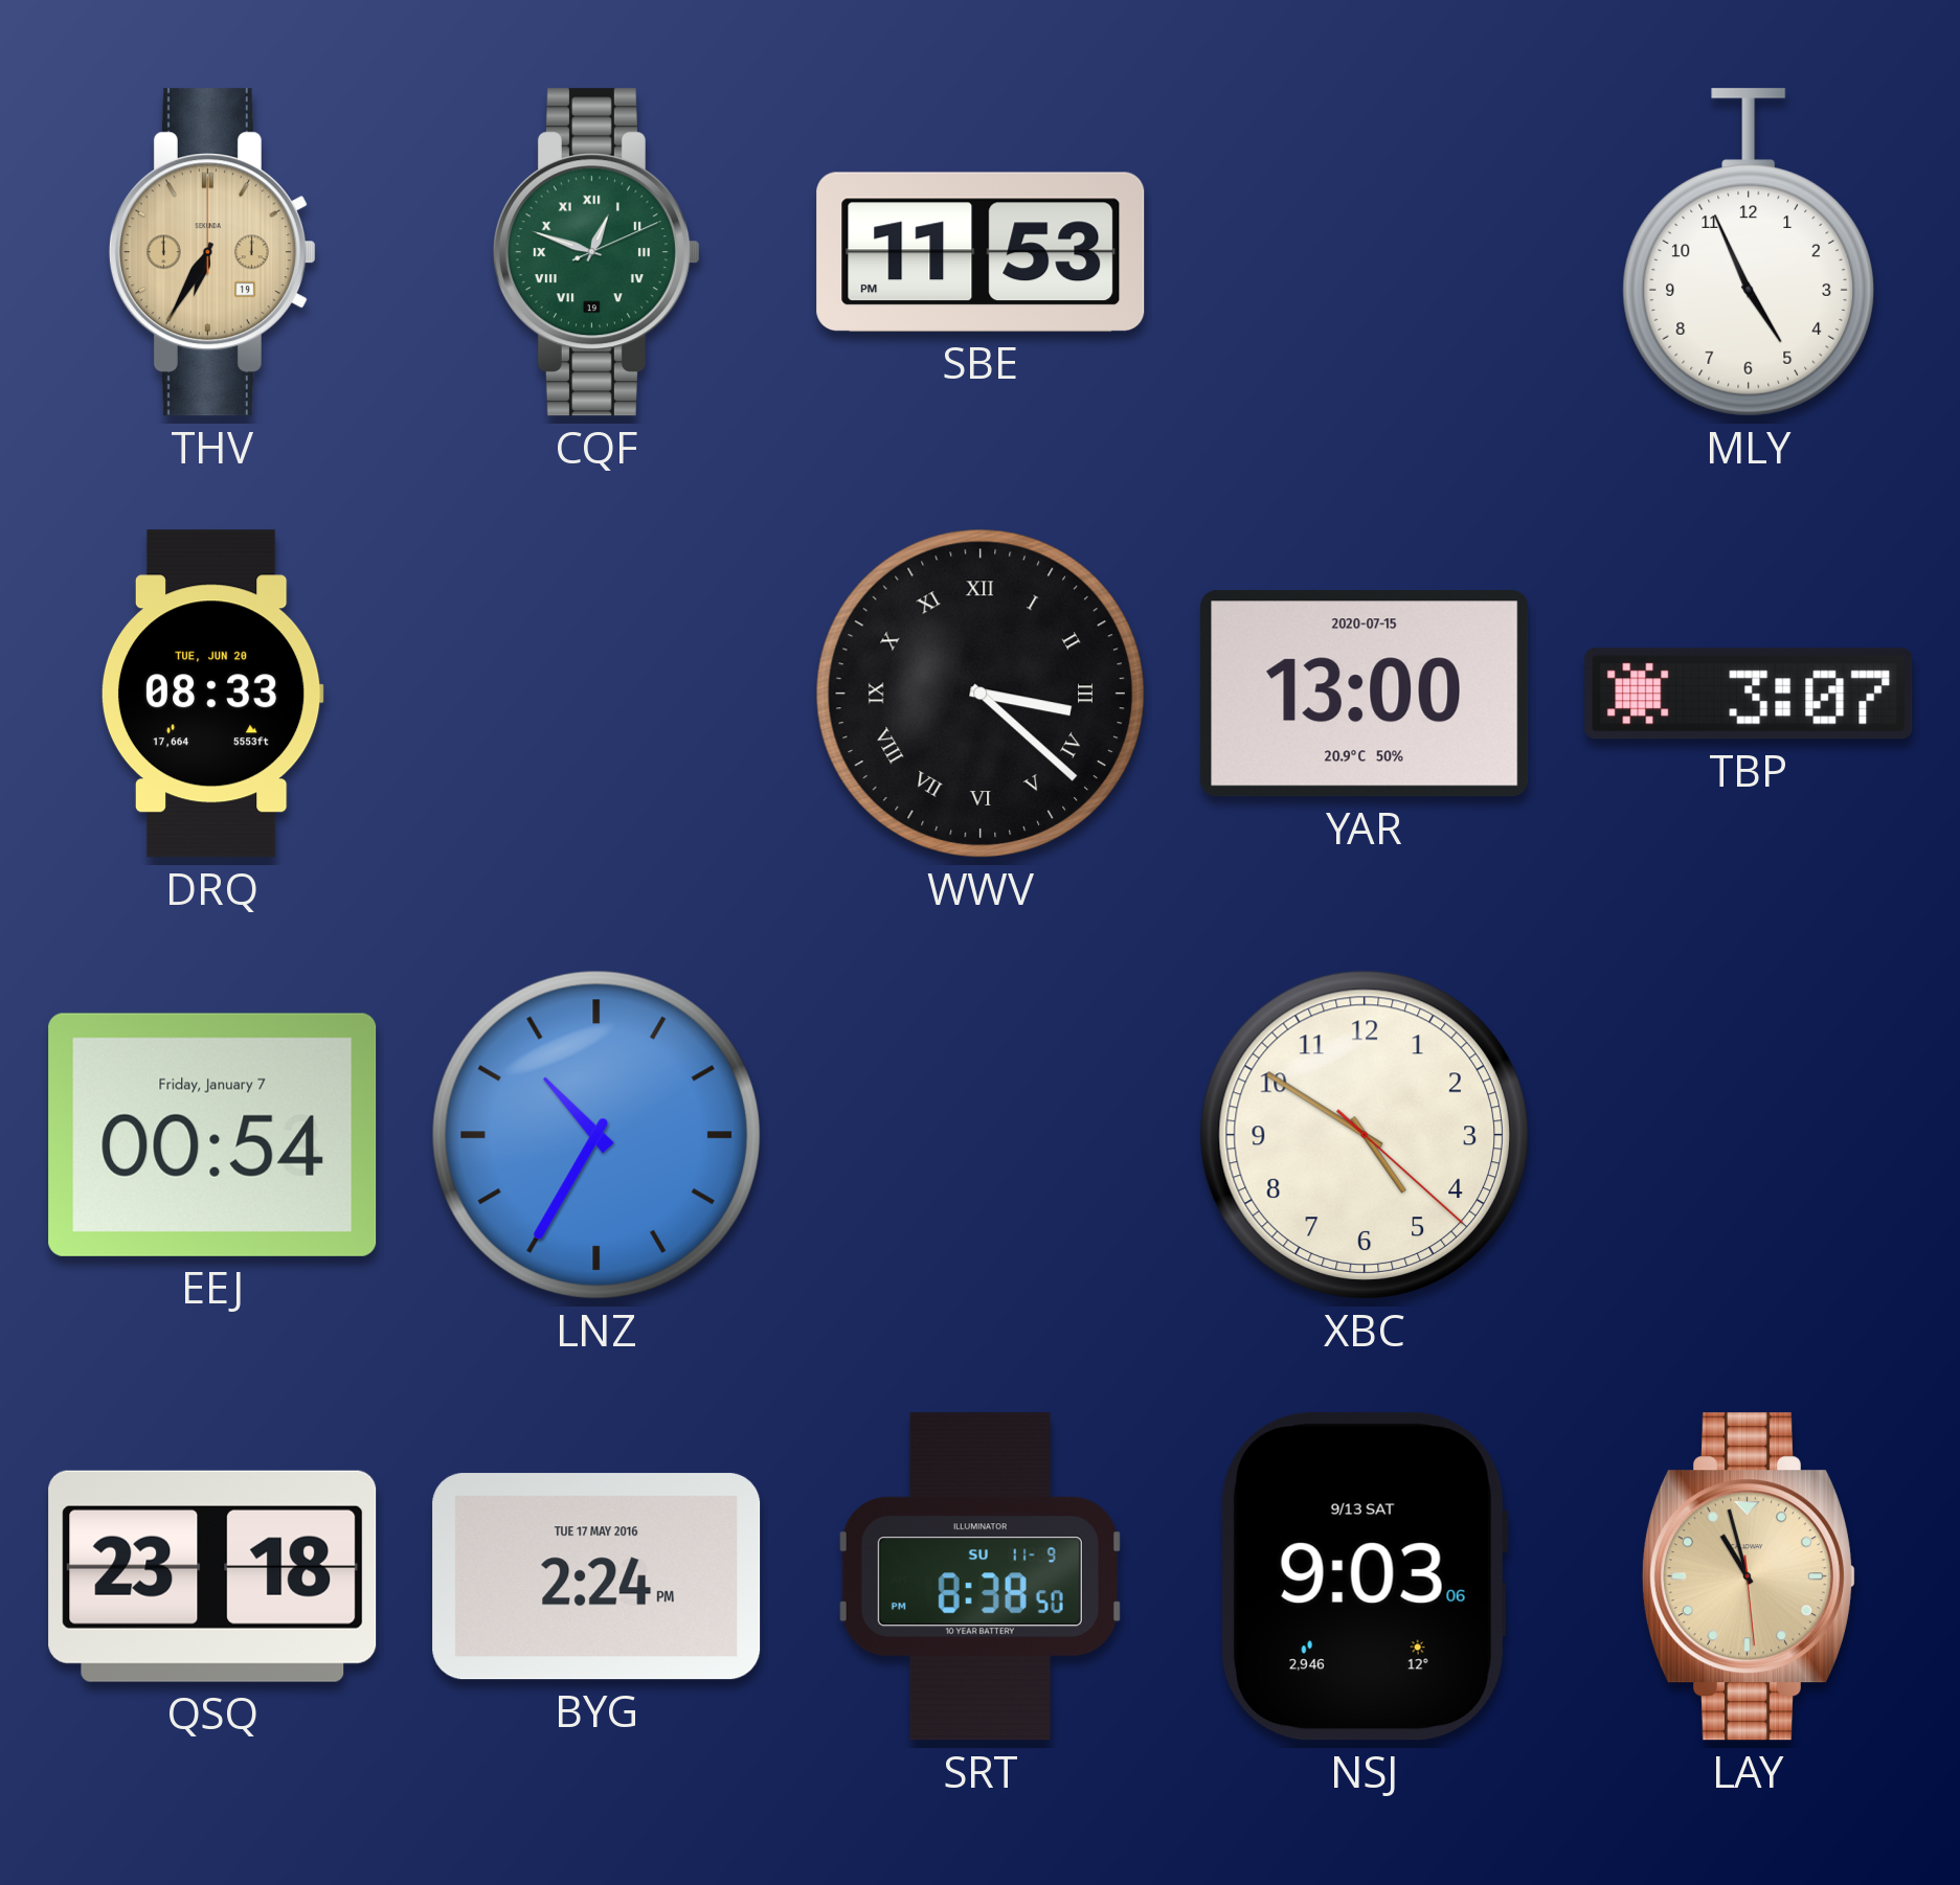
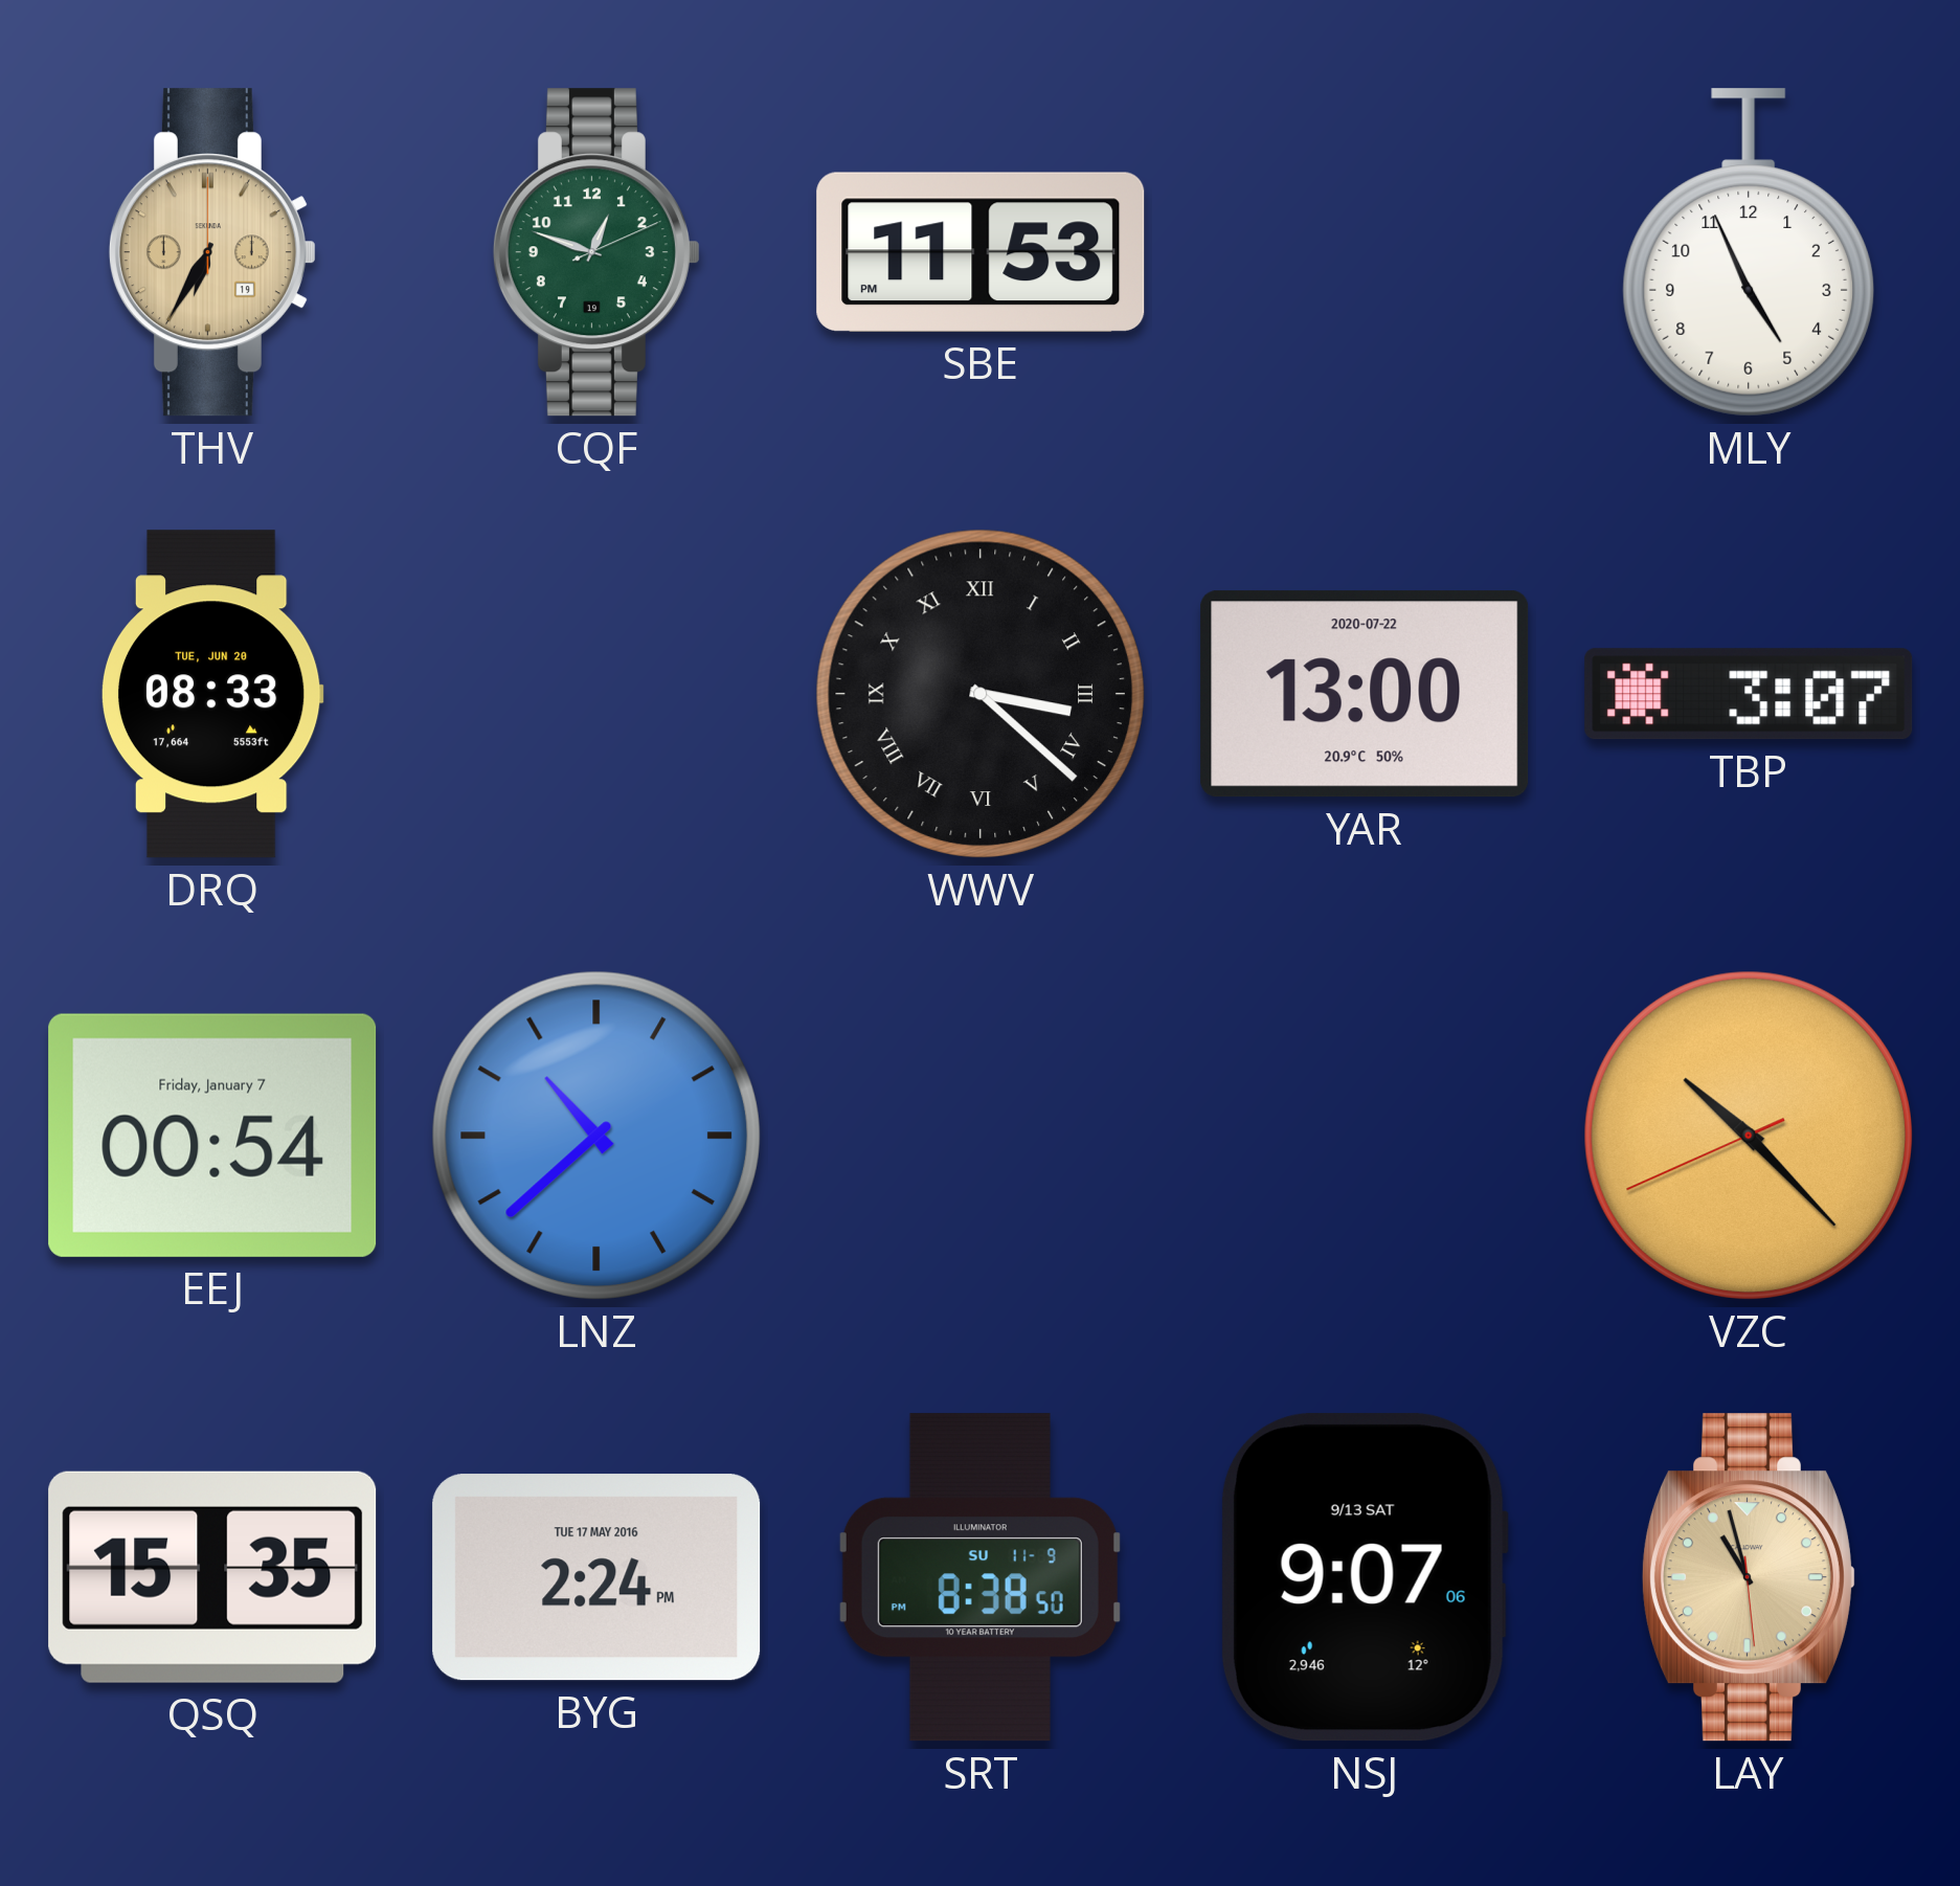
CQF numerals: Roman -> Arabic (596, 252)
YAR date: 2020-07-15 -> 2020-07-22 (1365, 694)
LNZ: 10:35 -> 10:38 (596, 1136)
XBC: 4:50 -> none (1365, 1135)
VZC: none -> 10:22 (1749, 1136)
QSQ: 23:18 -> 15:35 (212, 1577)
NSJ: 9:03 -> 9:07 (1364, 1577)
